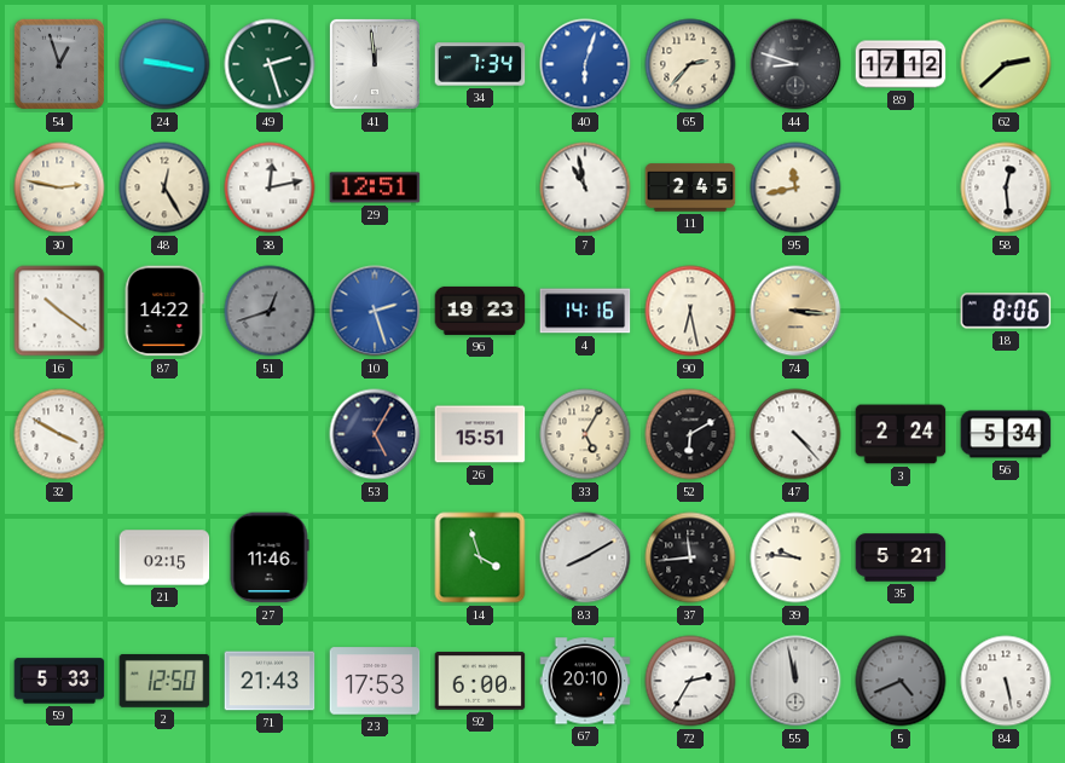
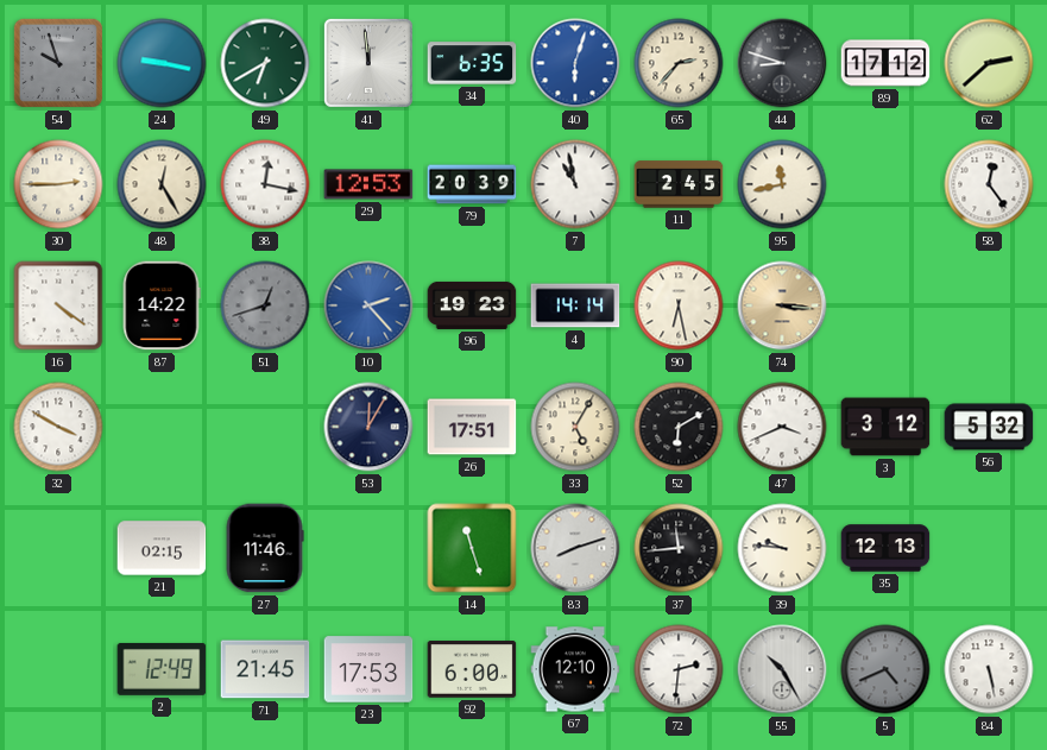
54: 12:57 -> 9:57 (58, 63)
49: 2:27 -> 6:40 (265, 63)
34: 7:34 -> 6:35 (472, 63)
30: 2:47 -> 2:45 (58, 184)
38: 12:13 -> 12:17 (265, 184)
29: 12:51 -> 12:53 (368, 184)
79: none -> 20:39 (472, 184)
58: 12:29 -> 12:24 (989, 184)
16: 10:21 -> 4:21 (58, 305)
10: 2:27 -> 2:23 (368, 305)
4: 14:16 -> 14:14 (575, 305)
18: 8:06 -> none (1006, 311)
53: 5:05 -> 12:05 (368, 427)
26: 15:51 -> 17:51 (472, 427)
47: 4:23 -> 3:41 (782, 427)
3: 2:24 -> 3:12 (885, 427)
56: 5:34 -> 5:32 (989, 427)
14: 3:57 -> 11:27 (472, 548)
83: 8:10 -> 8:12 (575, 548)
35: 5:21 -> 12:13 (885, 548)
59: 5:33 -> none (59, 681)
2: 12:50 -> 12:49 (162, 669)
71: 21:43 -> 21:45 (265, 669)
67: 20:10 -> 12:10 (575, 669)
72: 2:35 -> 2:31 (679, 669)
55: 11:58 -> 10:25 (782, 669)
